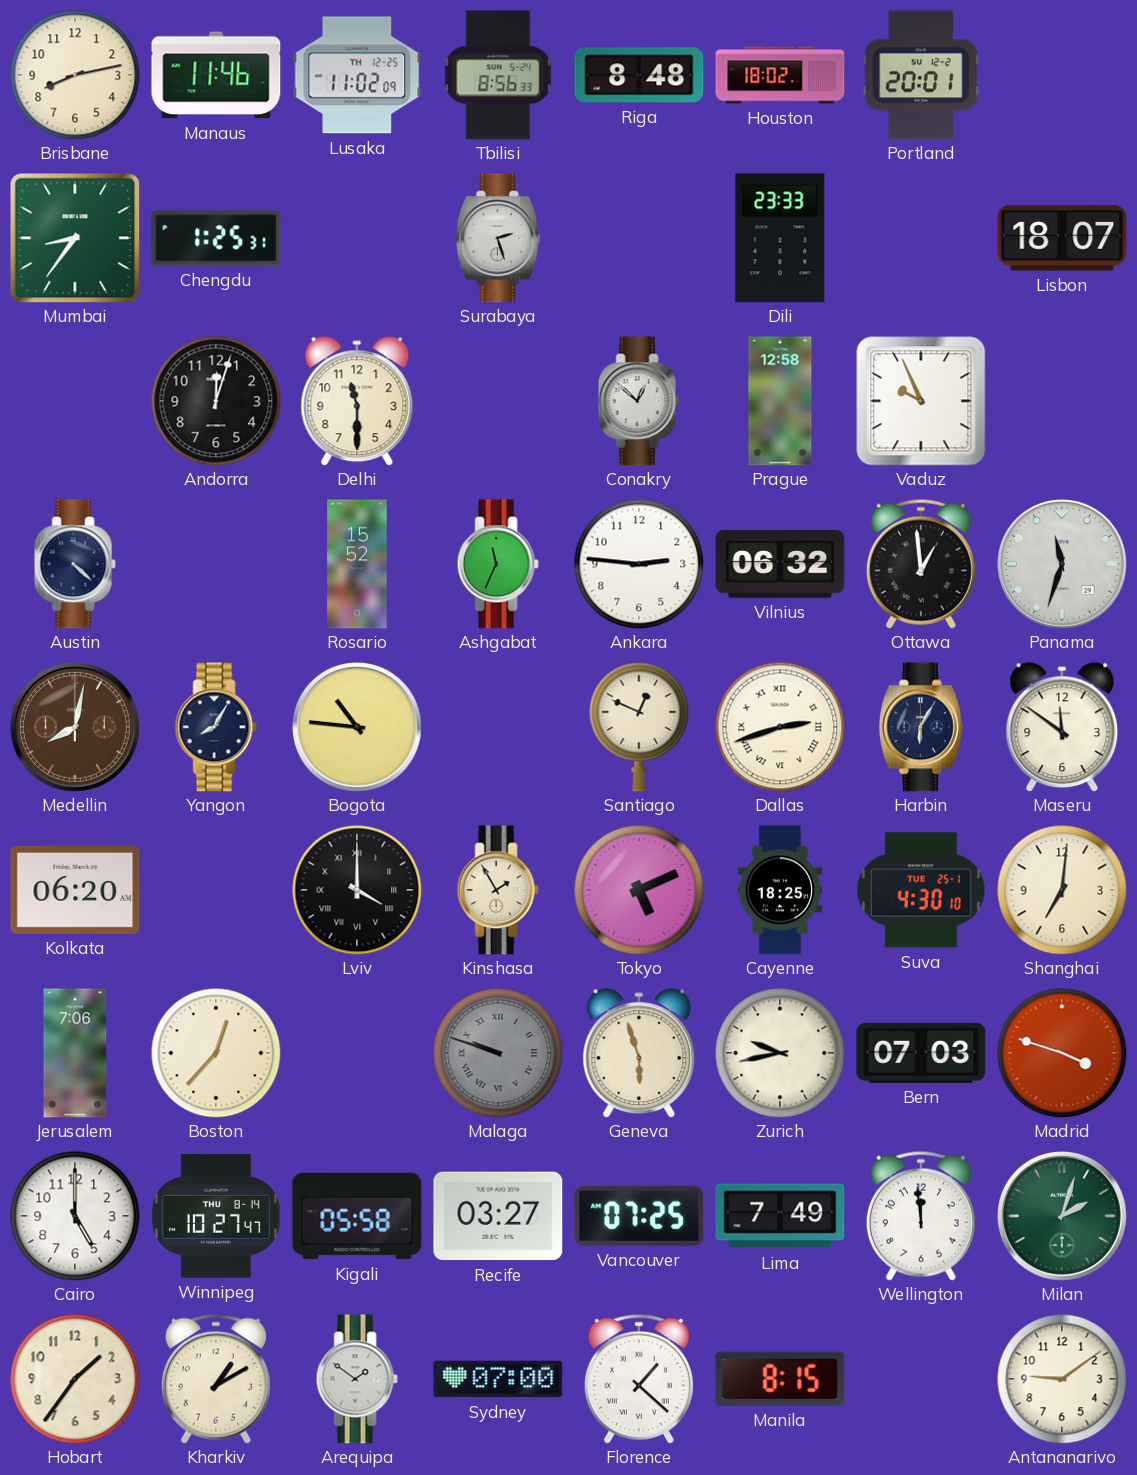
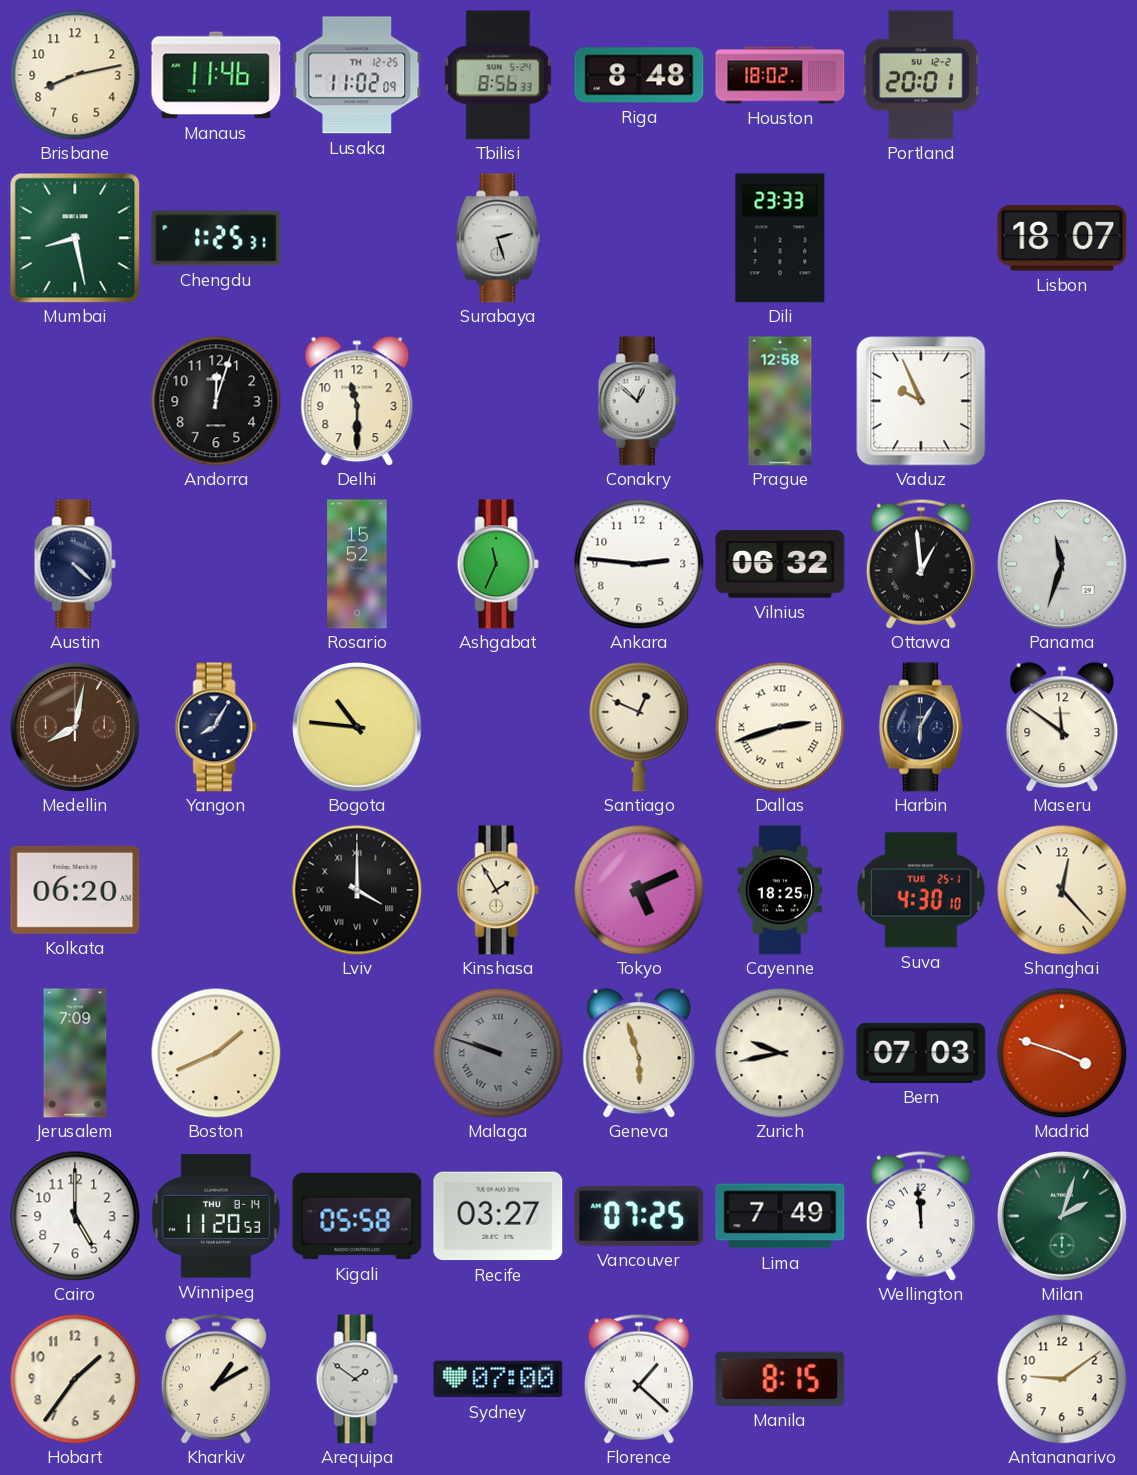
Mumbai: 8:36 -> 8:28 (75, 238)
Shanghai: 7:01 -> 12:23 (1062, 890)
Jerusalem: 7:06 -> 7:09 (75, 1053)
Boston: 12:37 -> 1:41 (216, 1053)
Winnipeg: 10:27 -> 11:20 (217, 1216)
